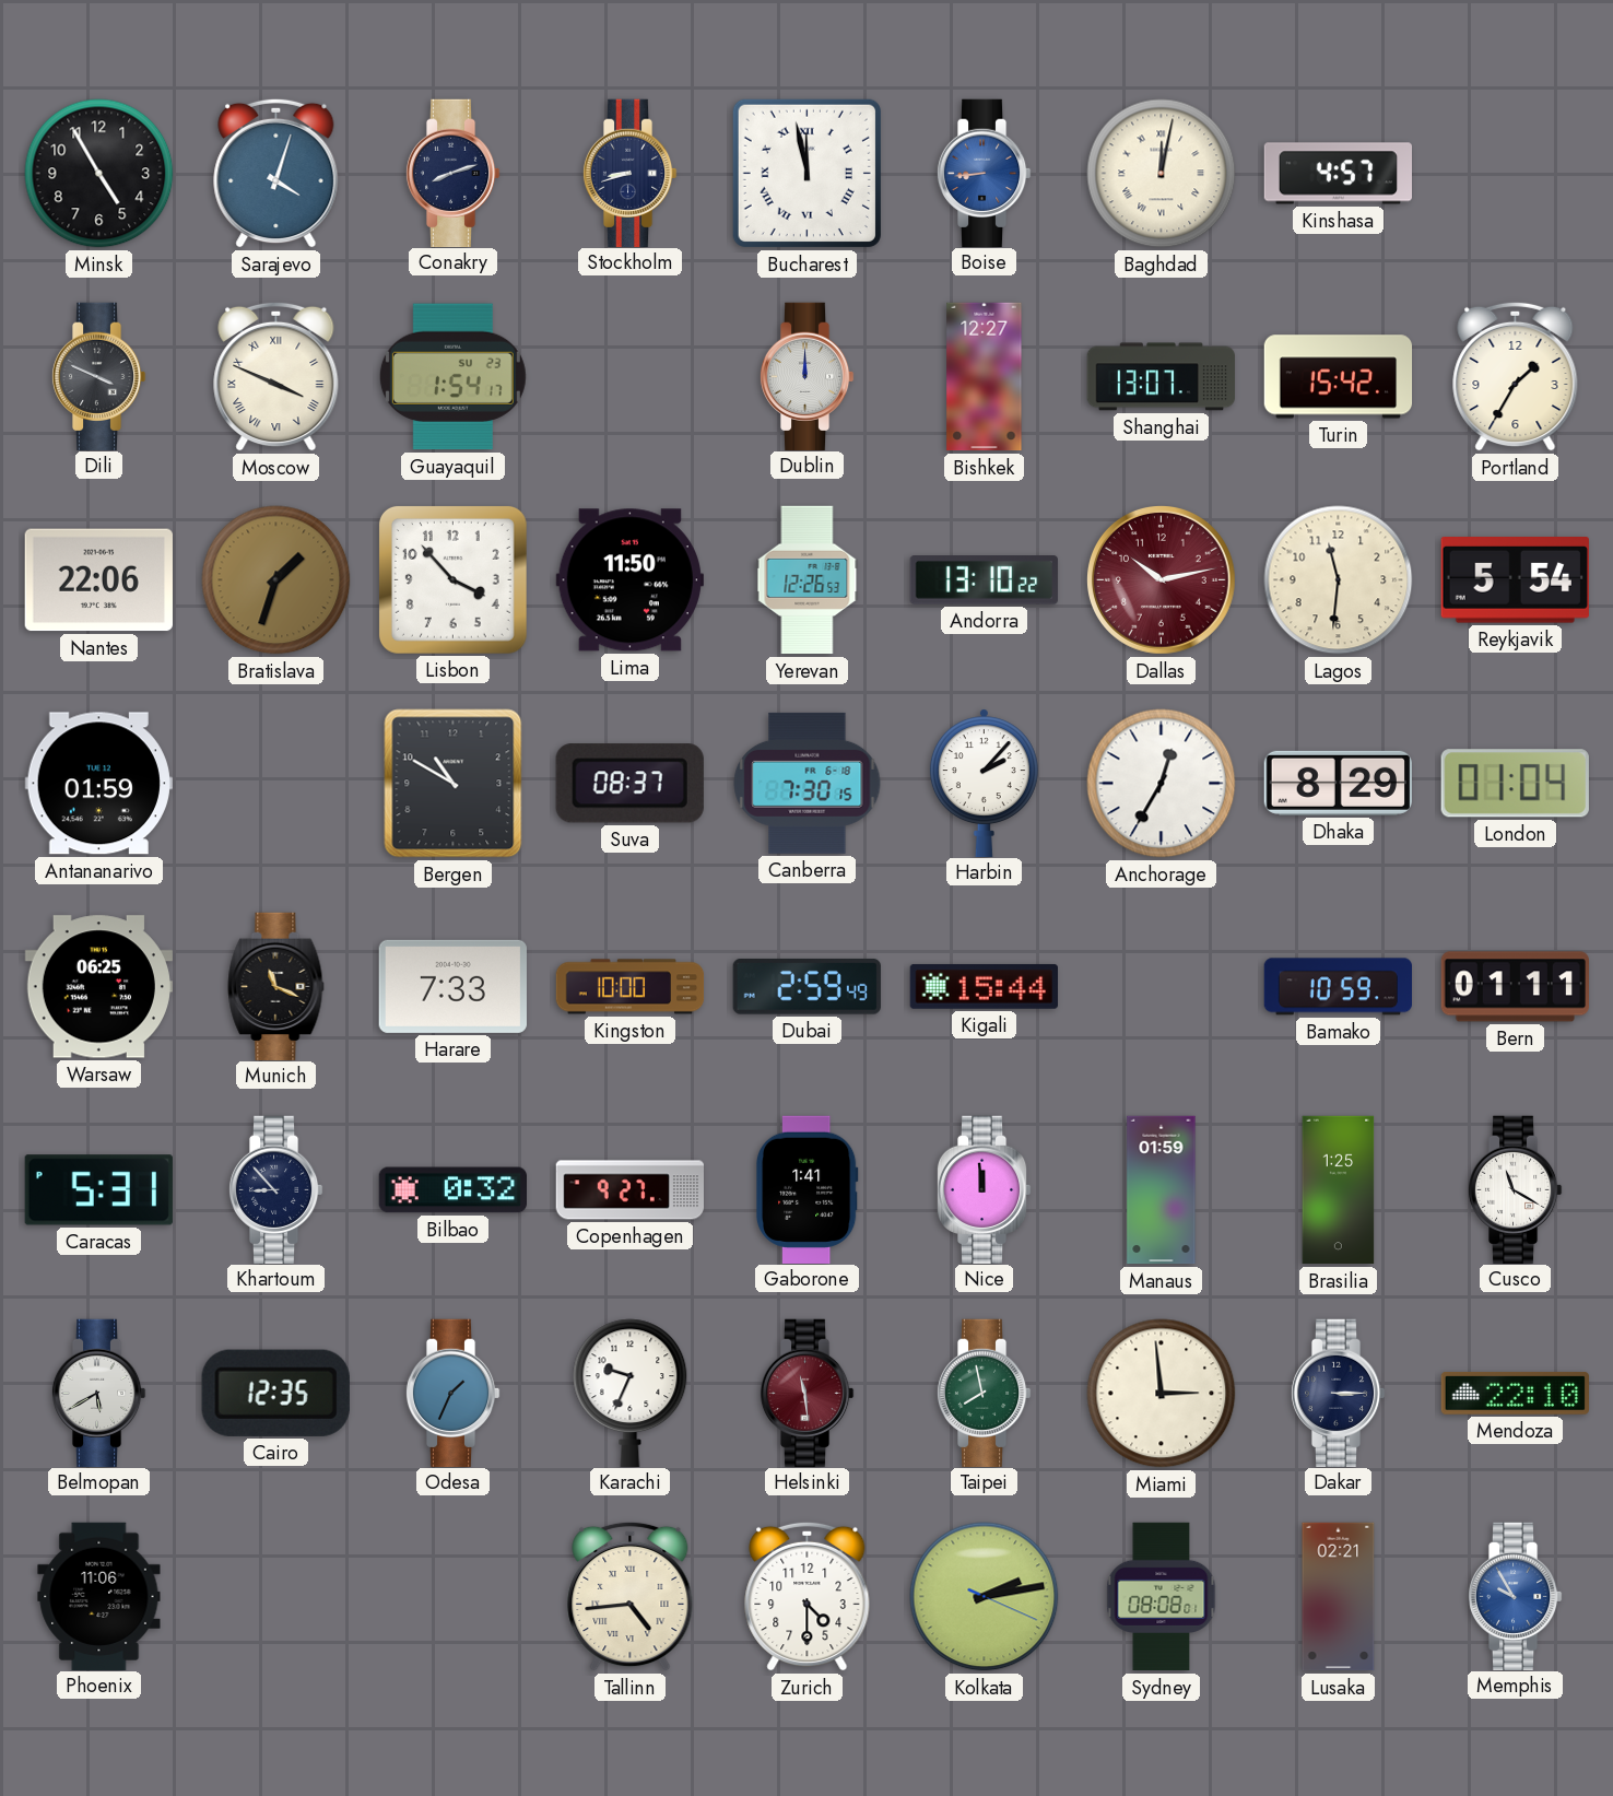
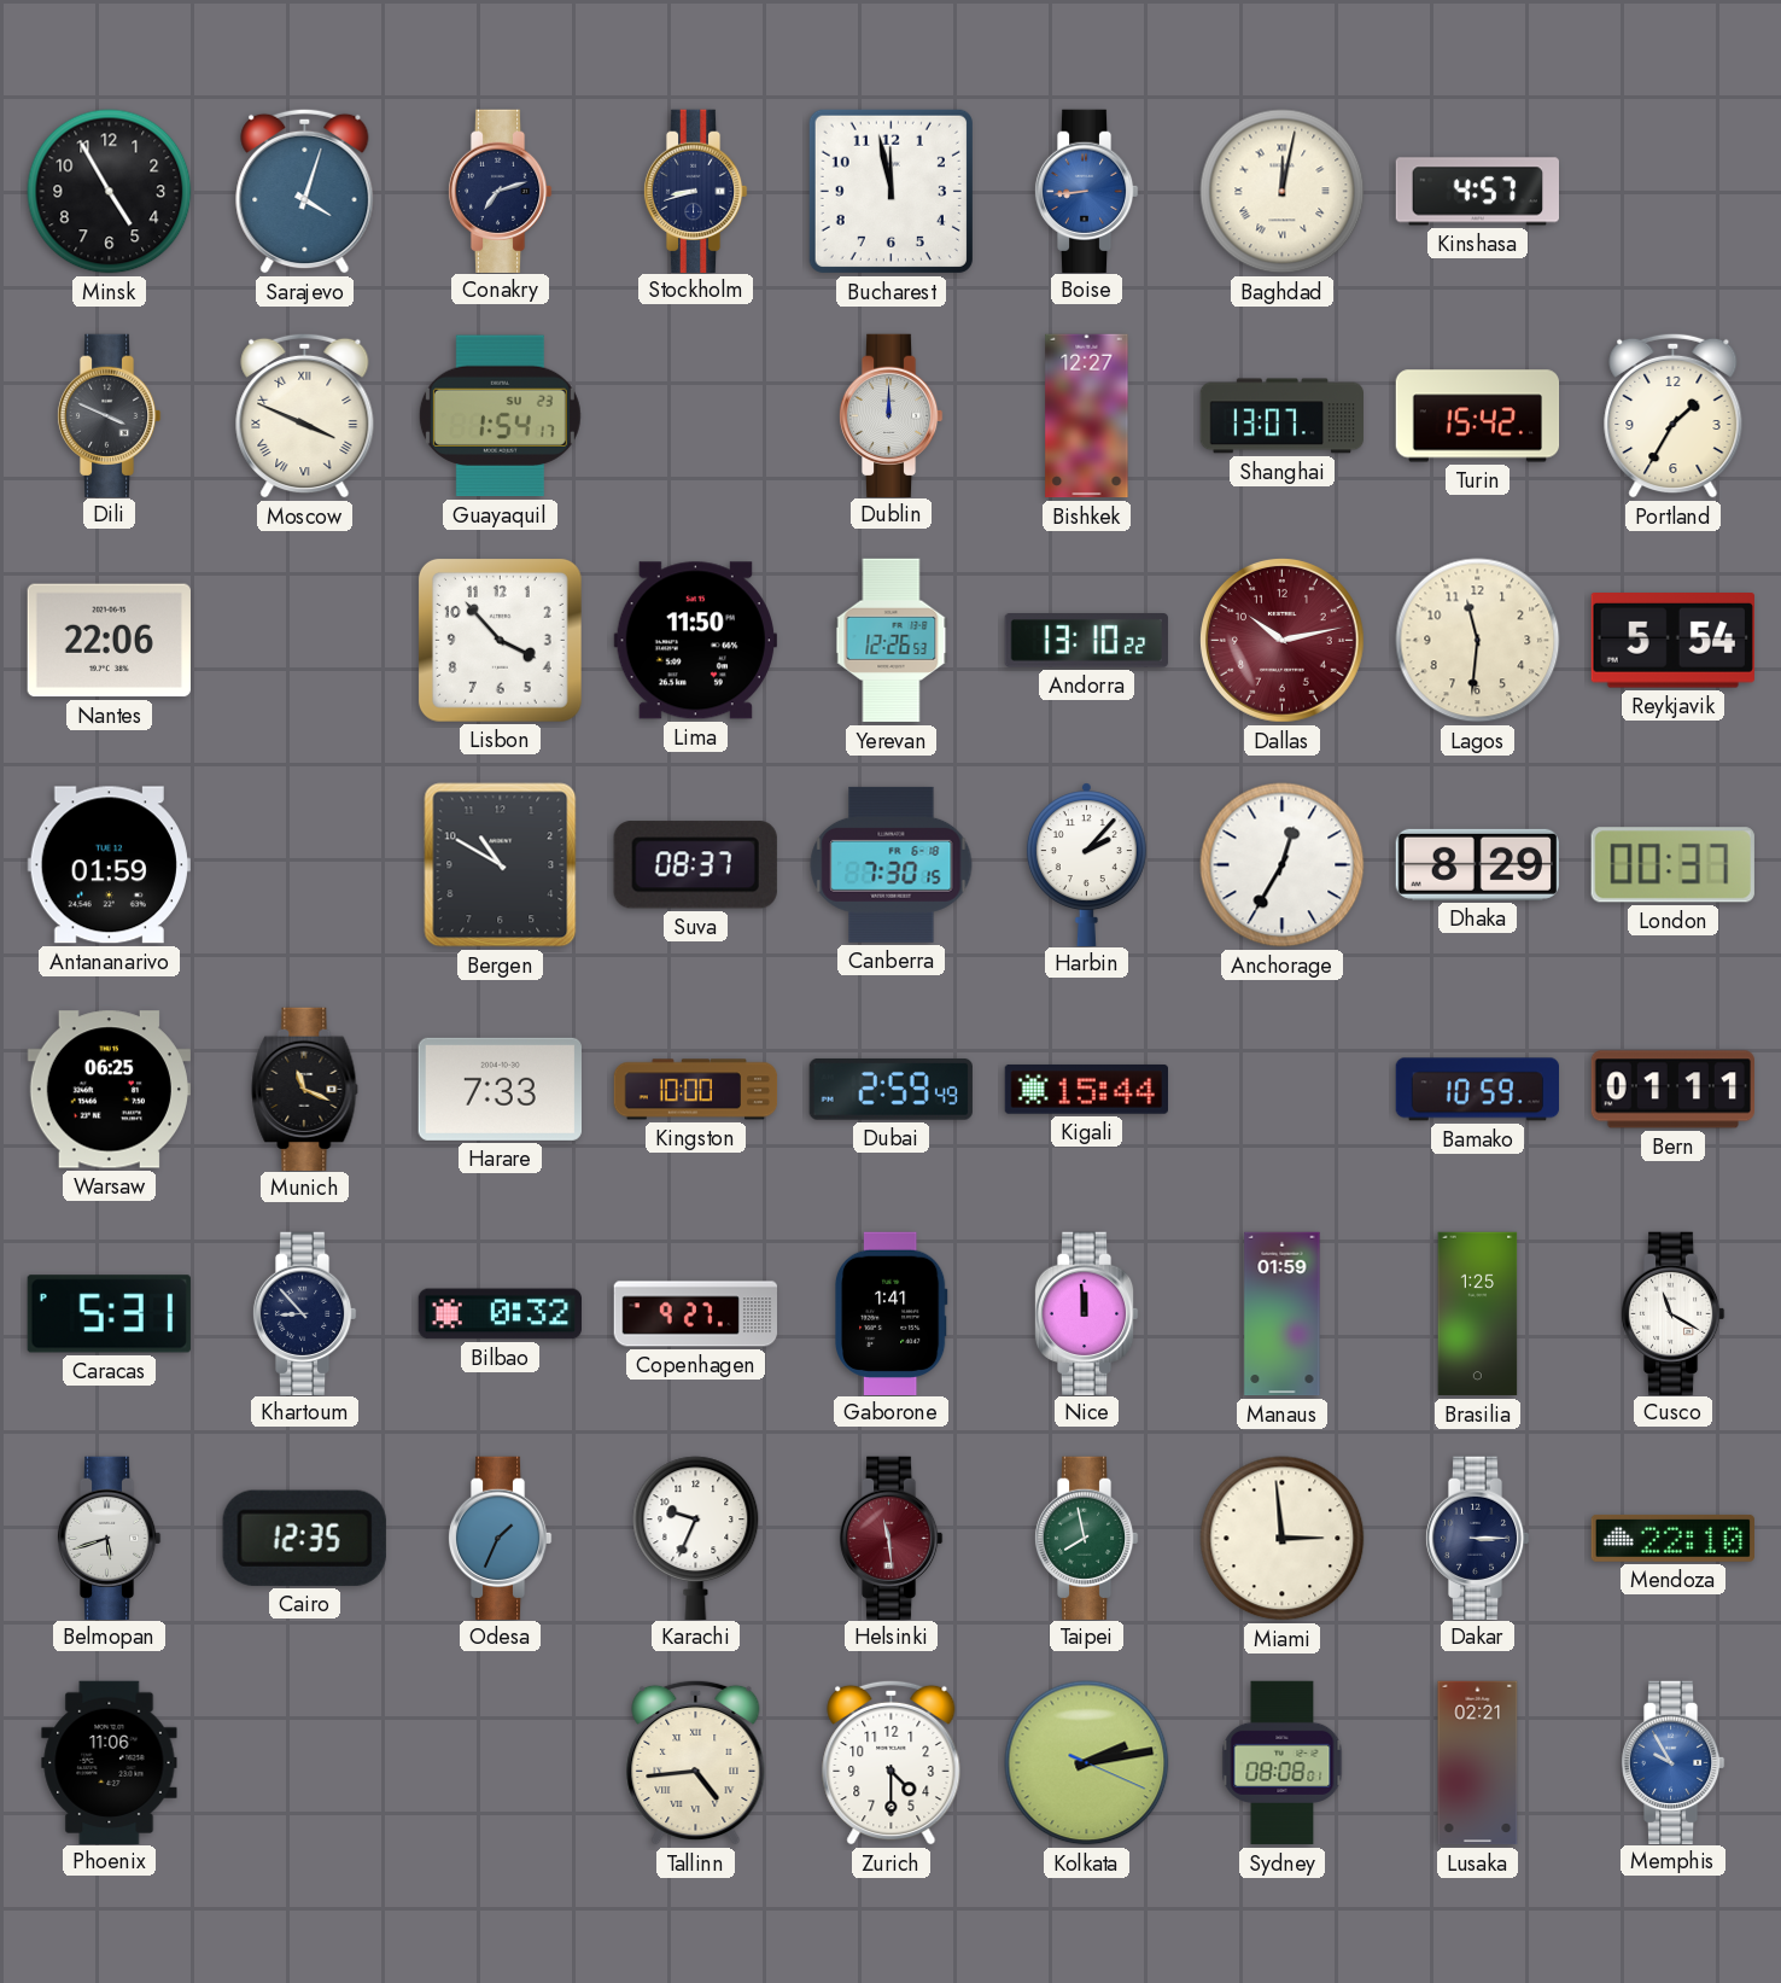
Conakry: 8:12 -> 7:12 (500, 191)
Bucharest numerals: Roman -> Arabic (890, 191)
Bratislava: 1:33 -> none (276, 580)
London: 01:04 -> 00:37 (1672, 865)
Belmopan: 5:40 -> 5:42 (109, 1538)
